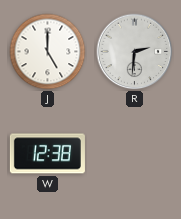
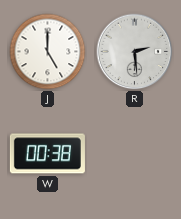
R: 2:31 -> 2:29 (135, 52)
W: 12:38 -> 00:38 (47, 154)
